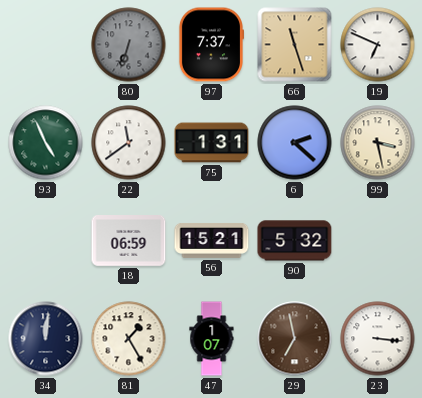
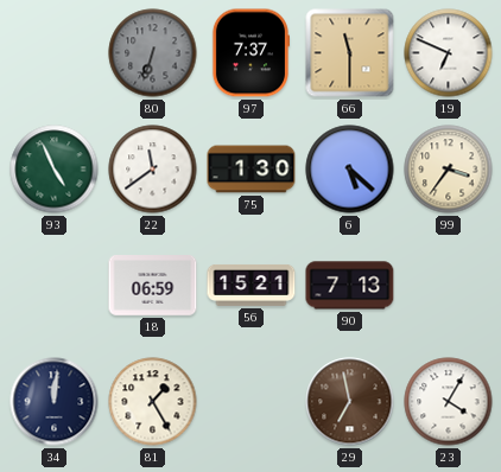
66: 11:27 -> 11:30 (350, 53)
75: 1:31 -> 1:30 (252, 170)
6: 2:22 -> 5:22 (350, 170)
99: 3:28 -> 3:36 (449, 170)
90: 5:32 -> 7:13 (350, 286)
47: 1:07 -> none (212, 339)
23: 3:16 -> 4:05 (449, 402)
